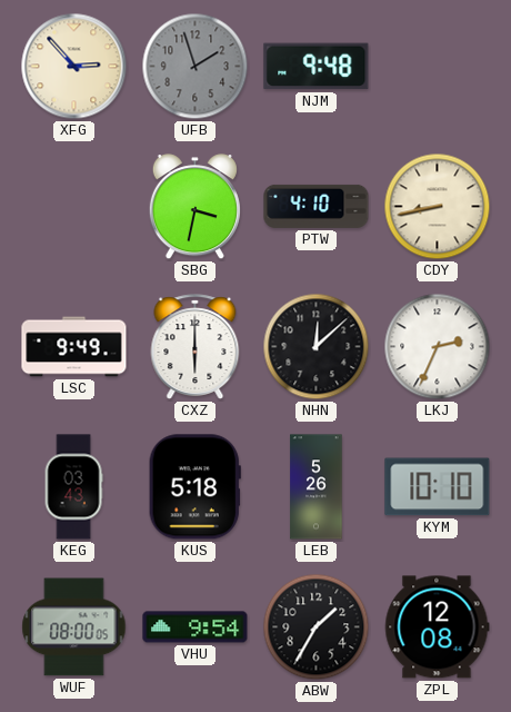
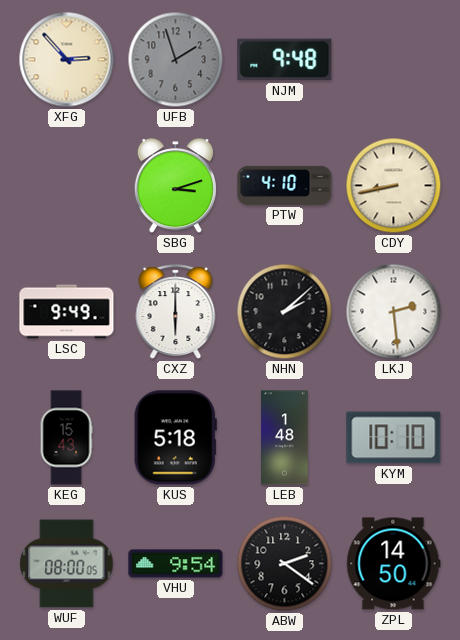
SBG: 3:32 -> 3:12 (175, 186)
NHN: 12:08 -> 2:08 (285, 312)
LKJ: 2:34 -> 2:29 (394, 312)
KEG: 03:43 -> 15:43 (66, 438)
LEB: 5:26 -> 1:48 (285, 438)
ABW: 1:35 -> 2:21 (285, 564)
ZPL: 12:08 -> 14:50 (393, 564)
